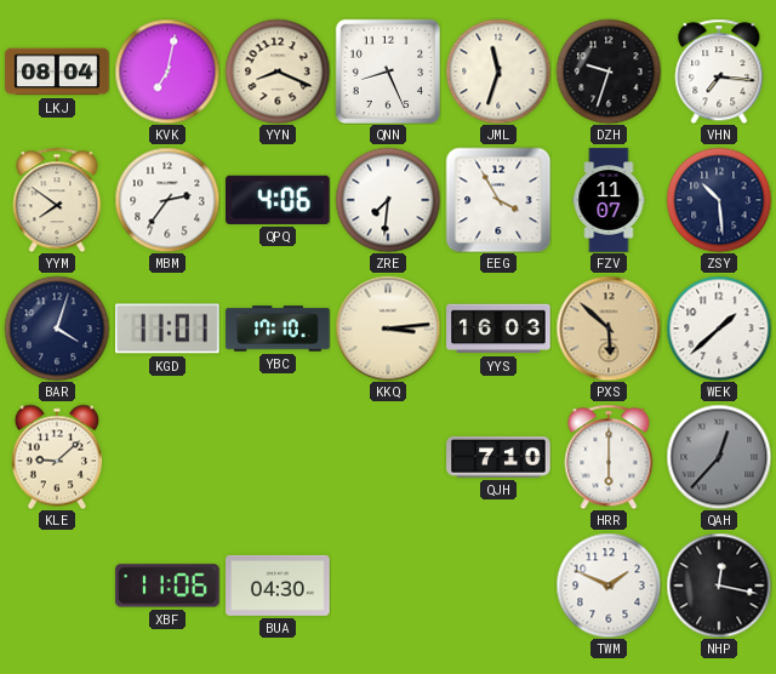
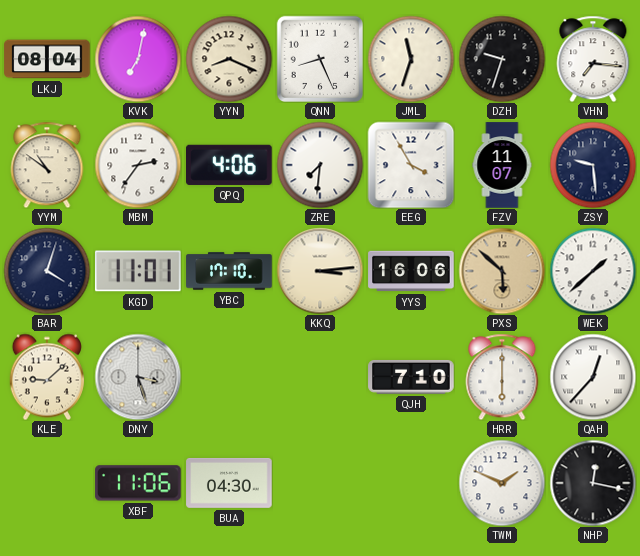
YYM: 7:51 -> 10:51 (47, 165)
ZSY: 10:29 -> 9:29 (593, 165)
YYS: 16:03 -> 16:06 (411, 271)
DNY: none -> 3:27 (138, 377)
QAH dial: grey -> white (593, 377)
